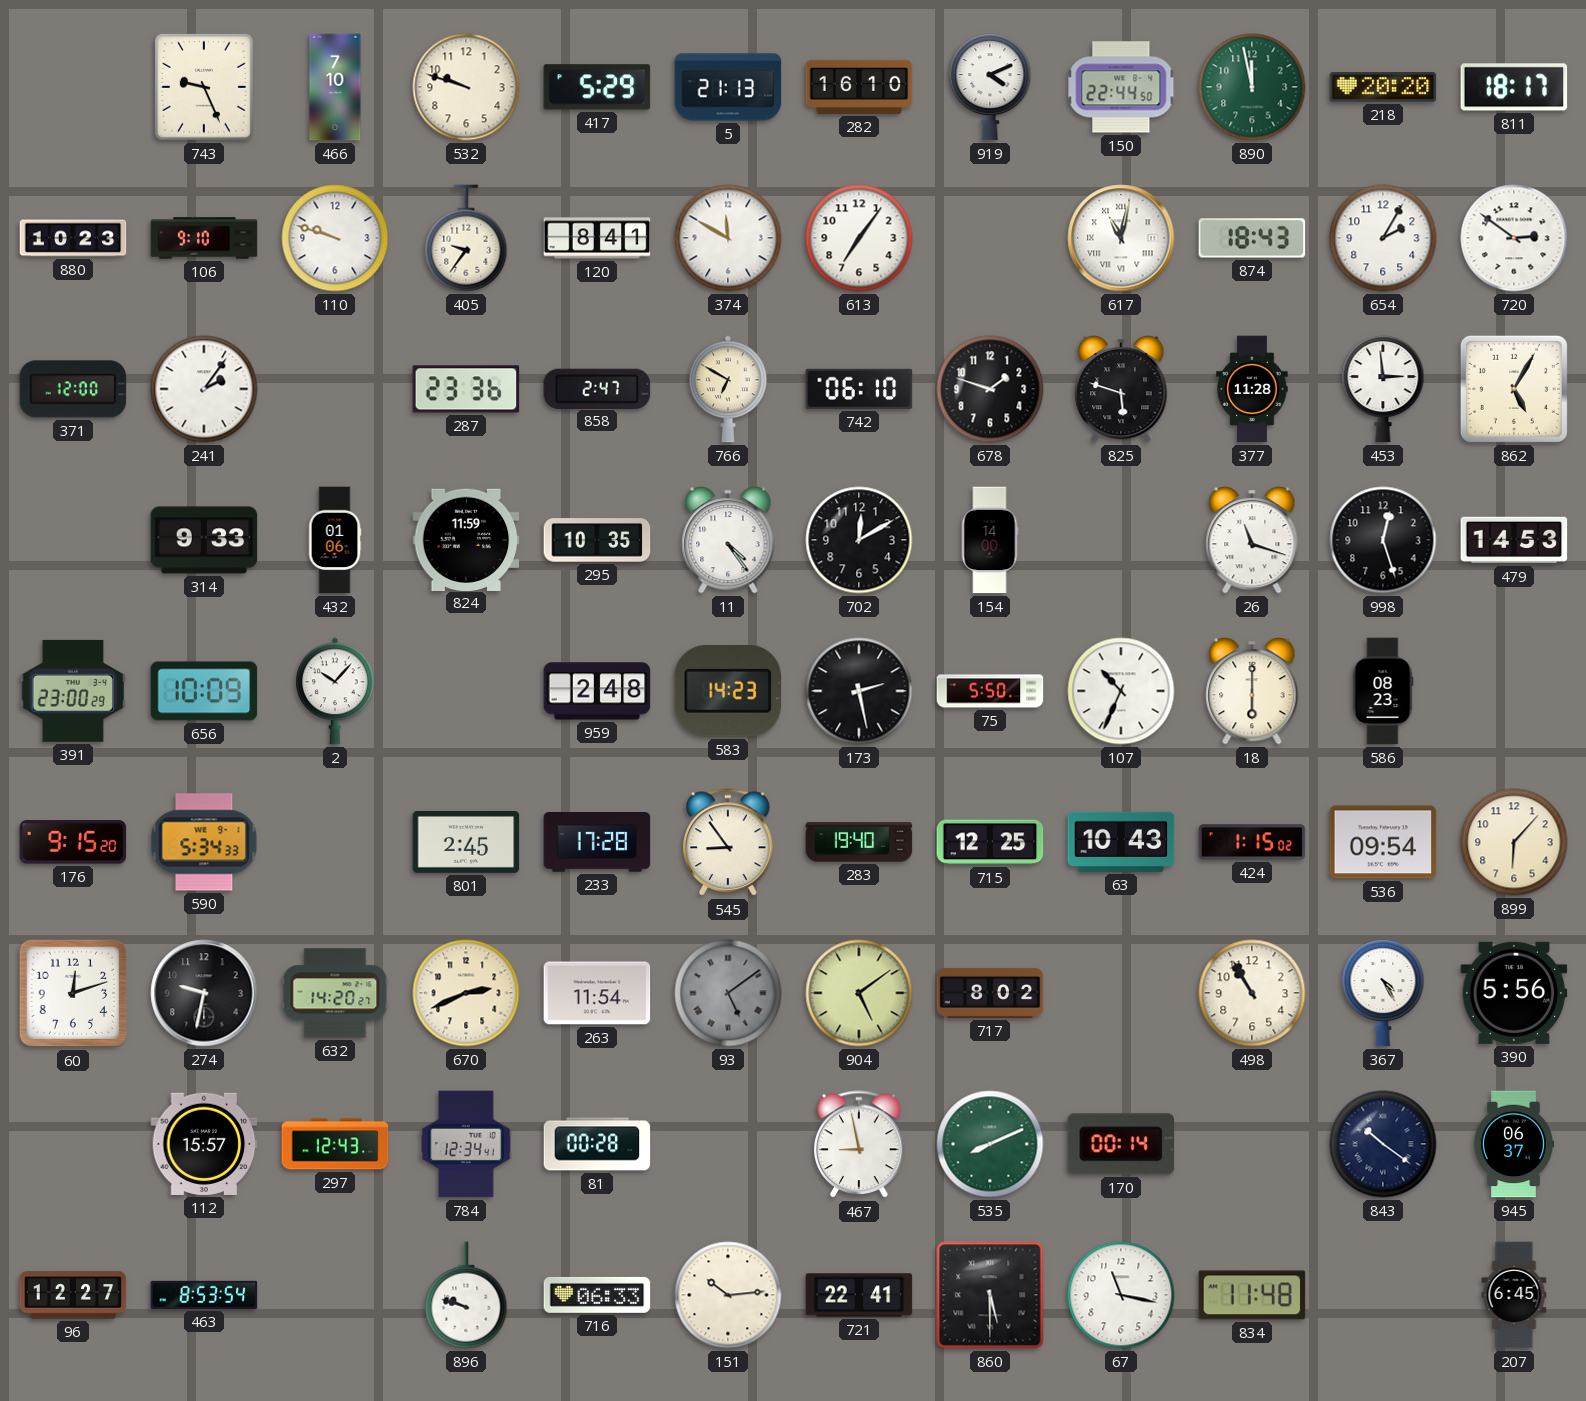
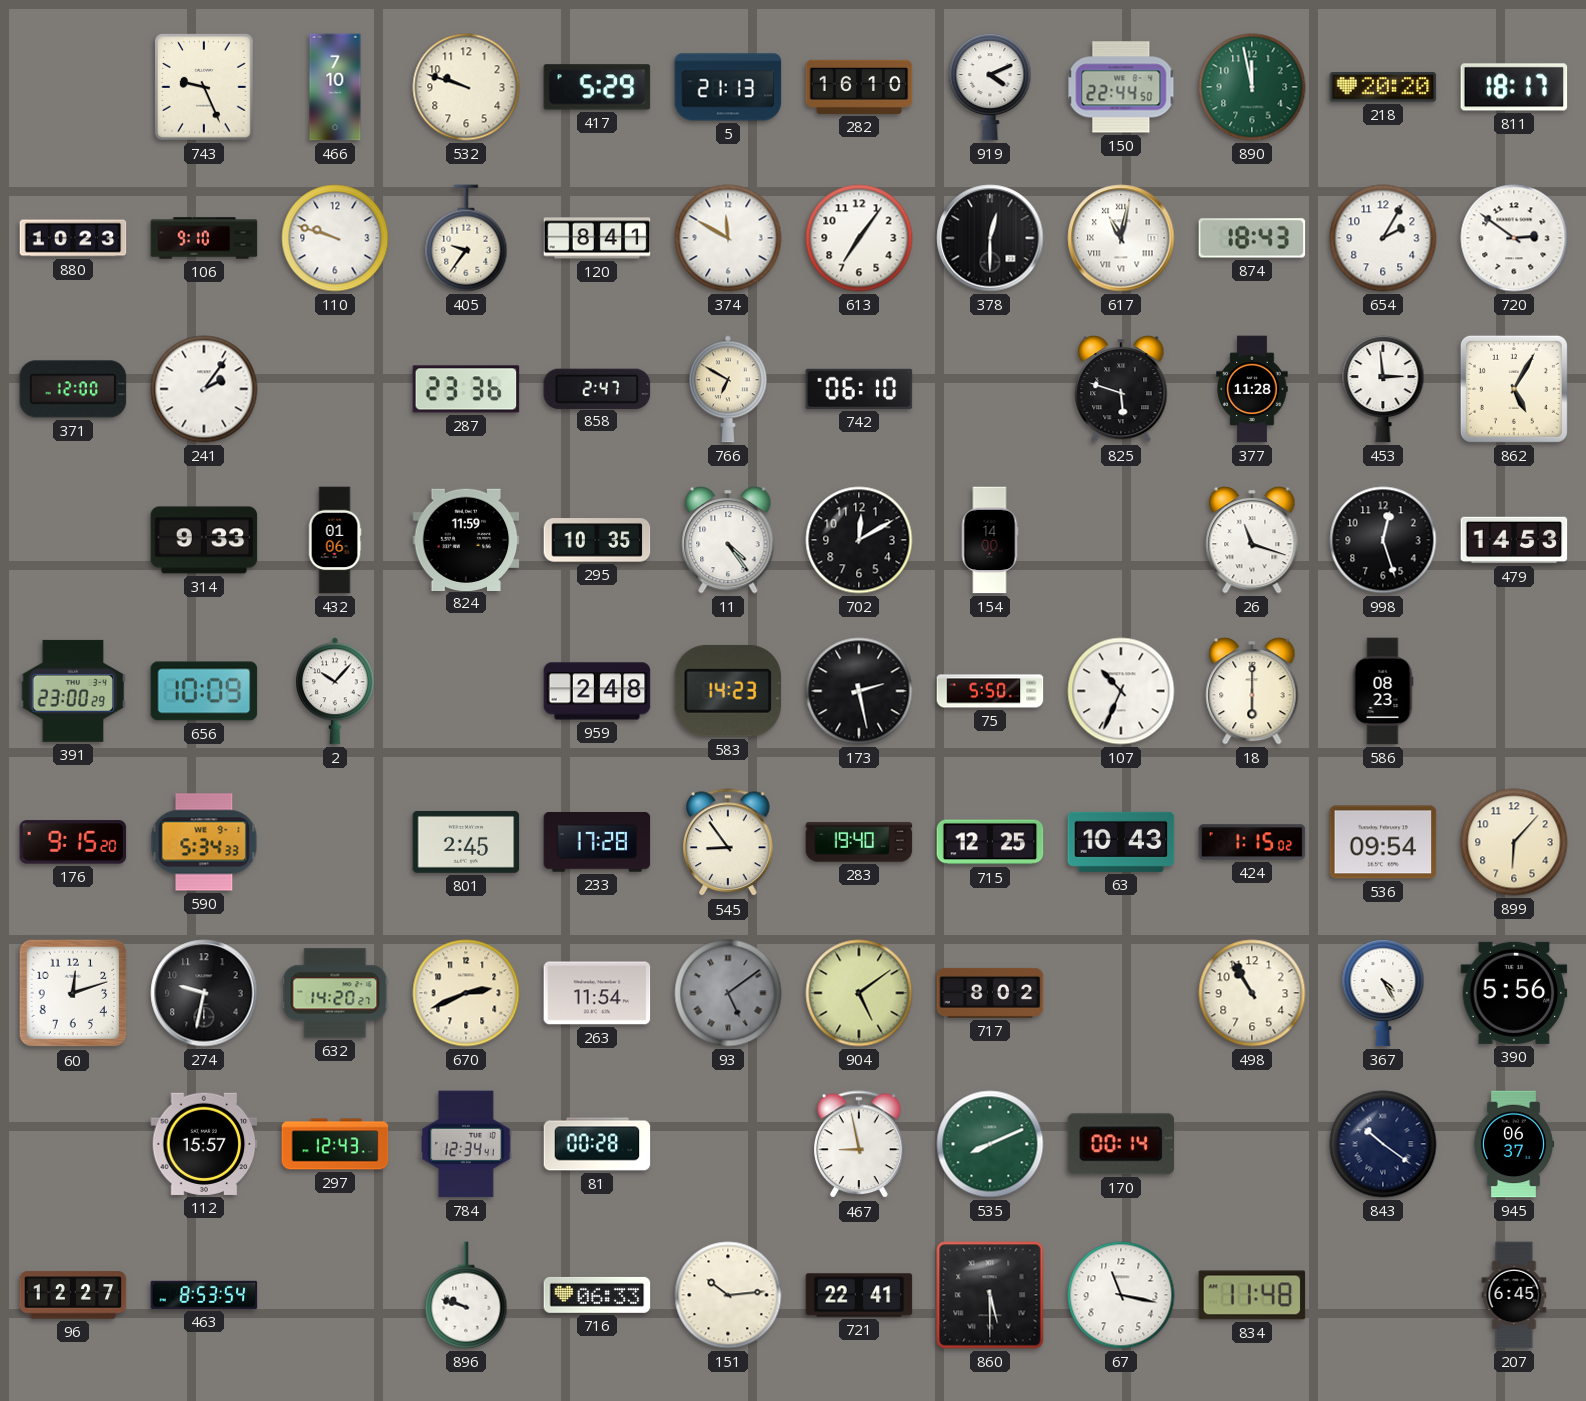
378: none -> 12:30 (990, 238)
678: 1:48 -> none (990, 389)
